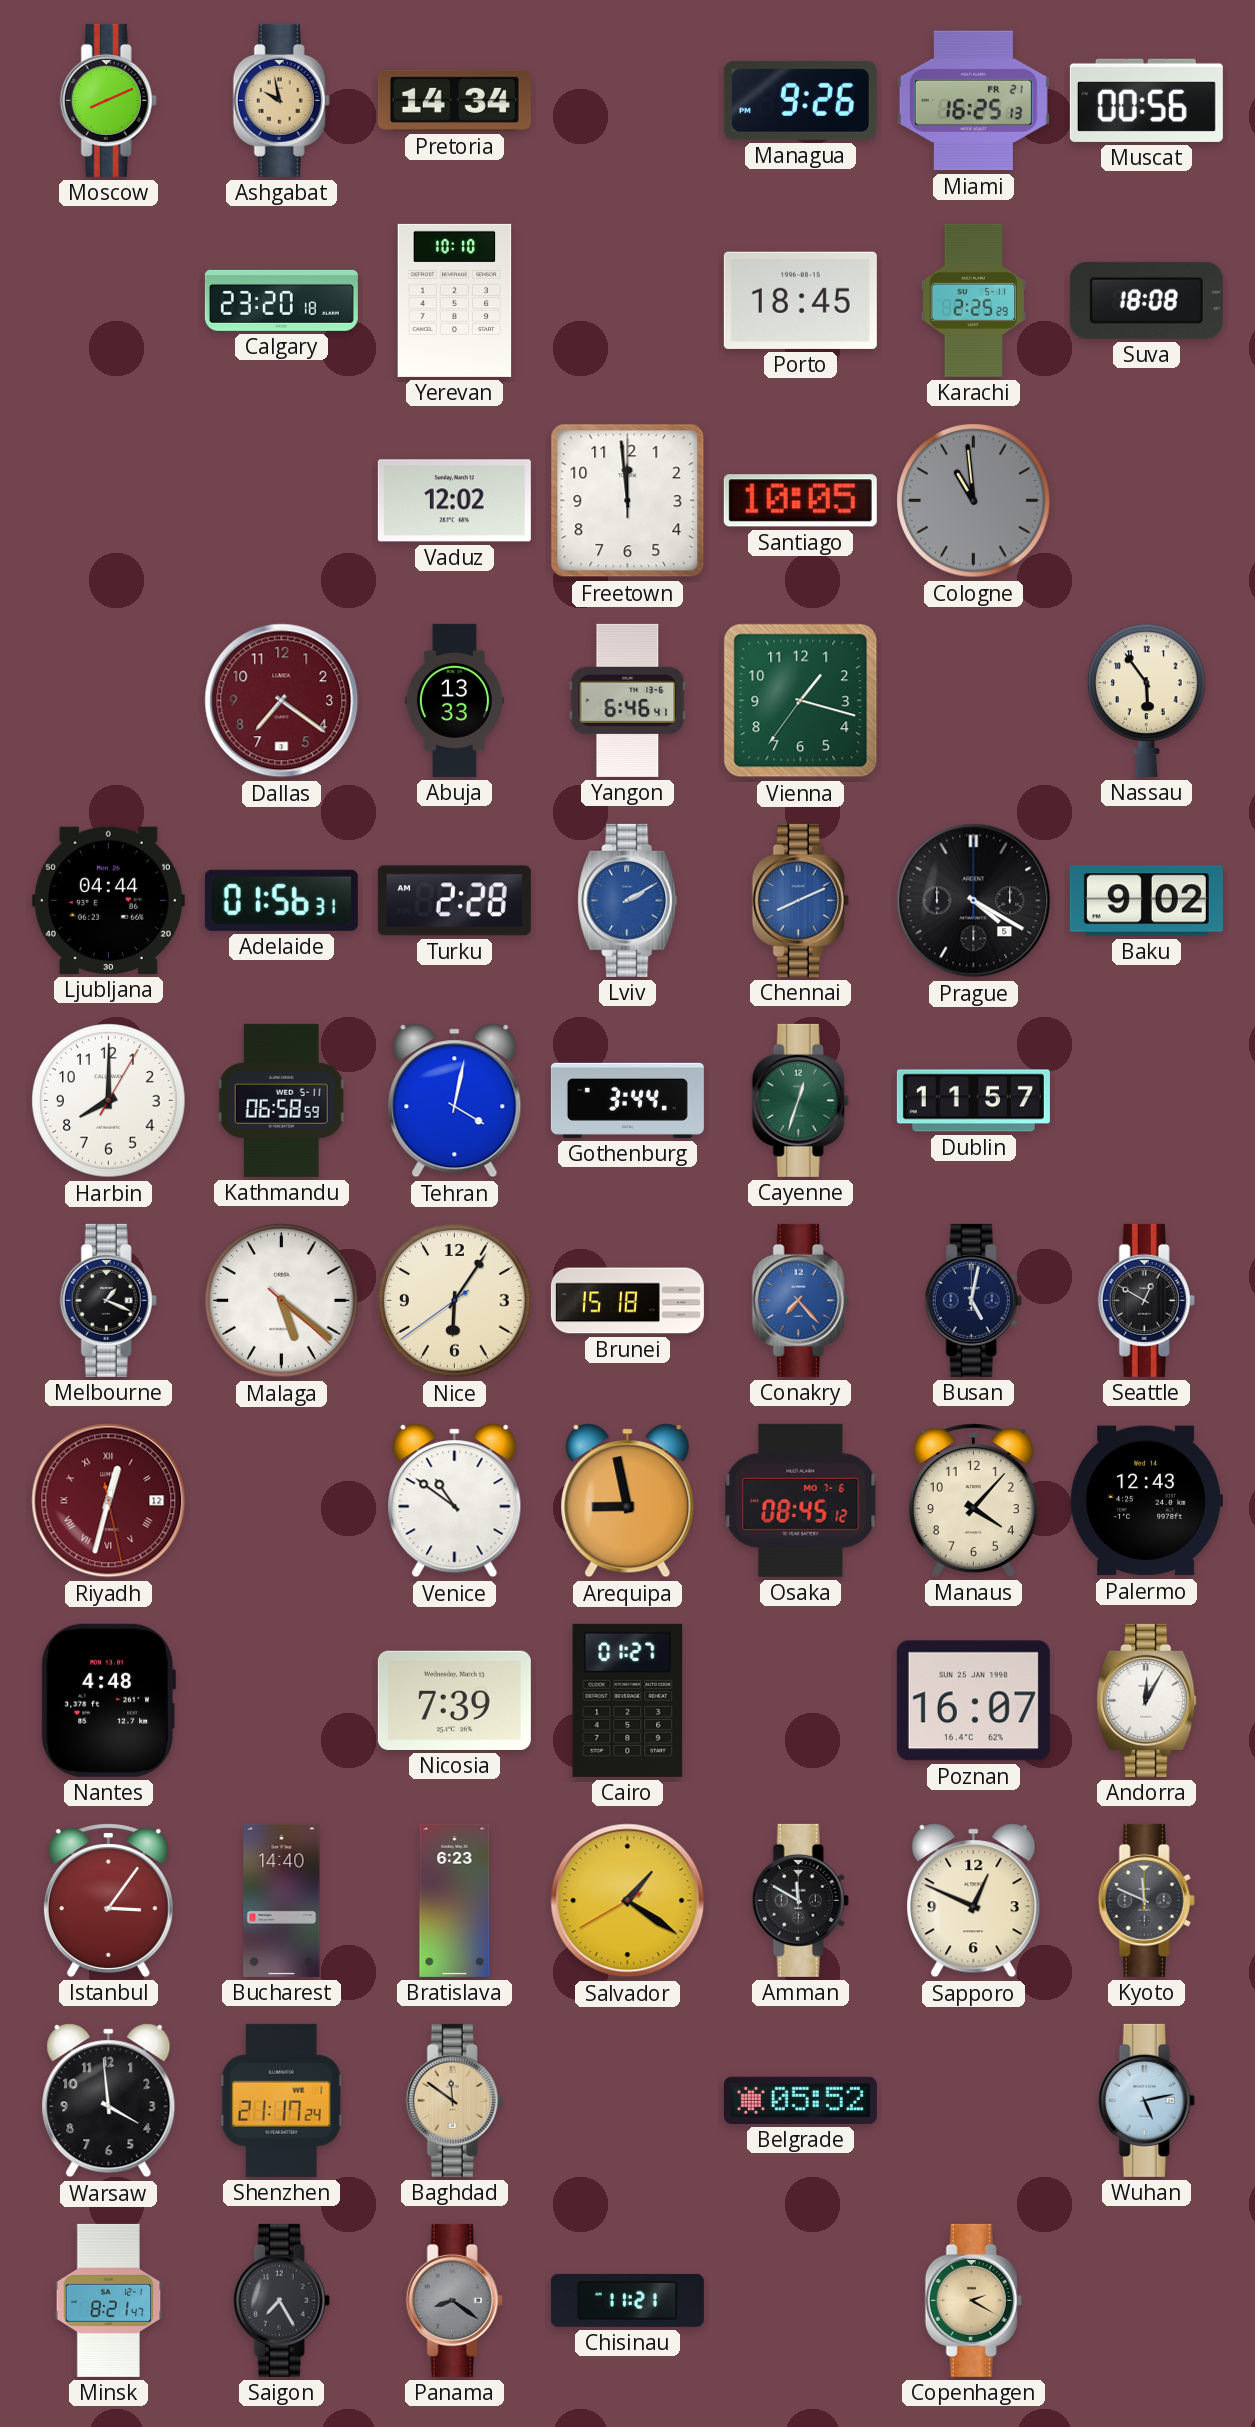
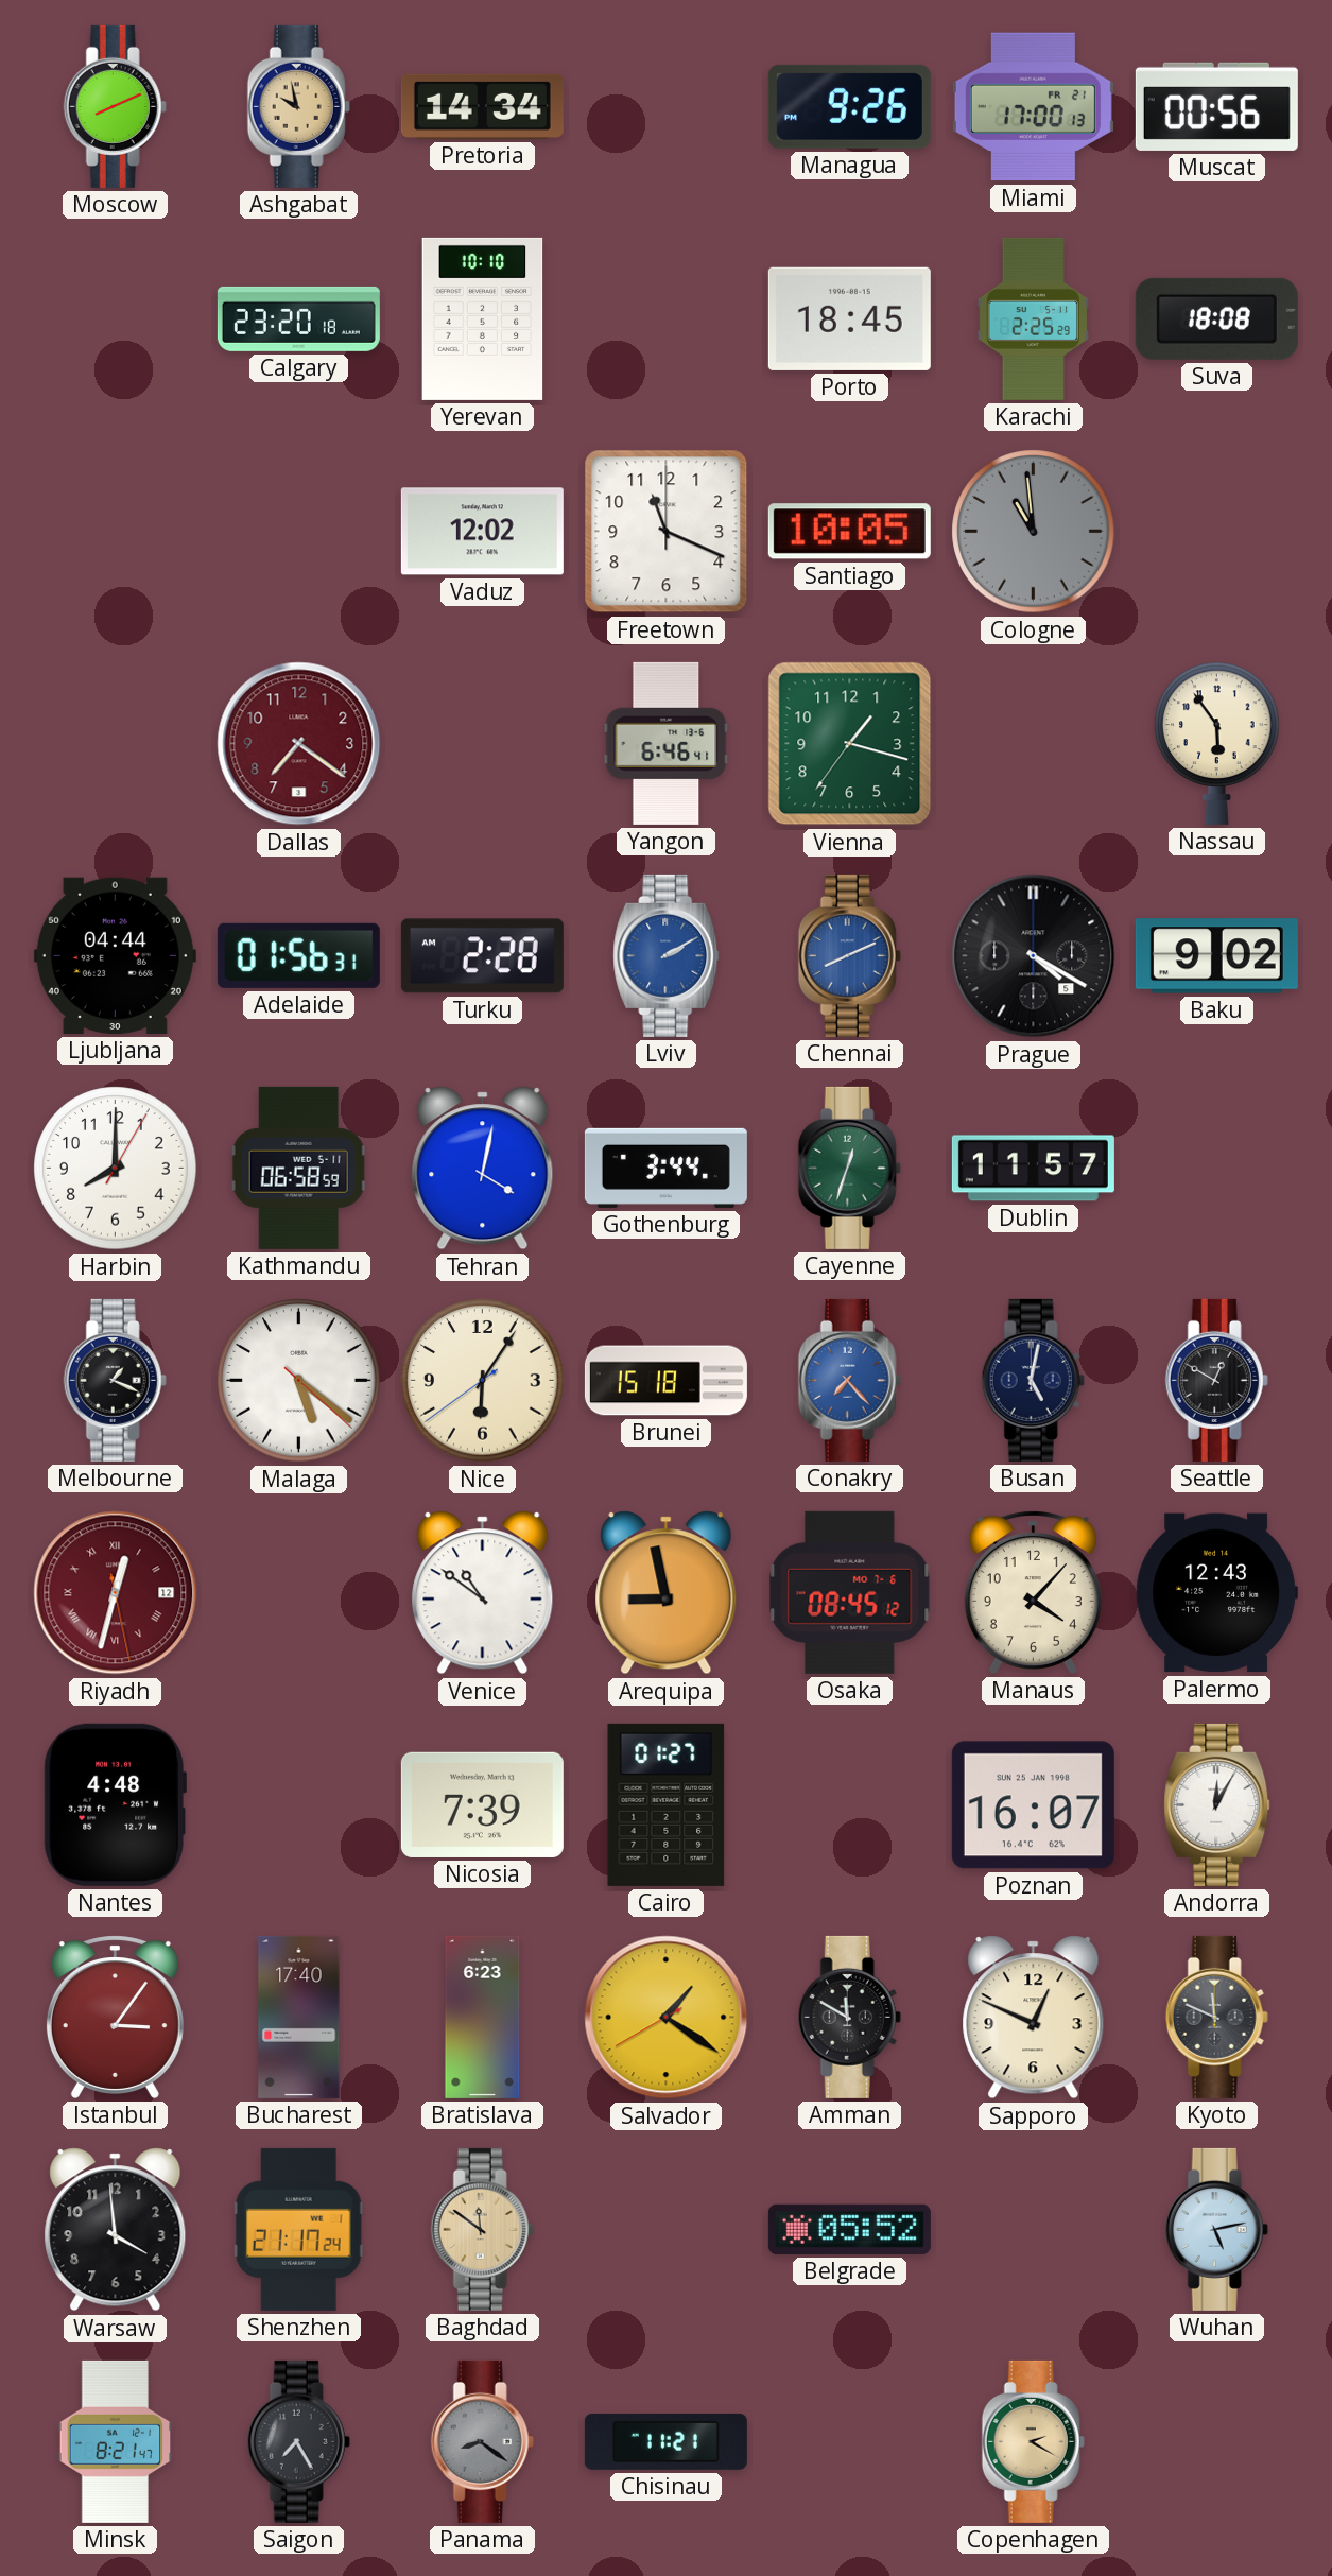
Miami: 16:25 -> 17:00 (1033, 107)
Freetown: 11:59 -> 11:19 (667, 532)
Abuja: 13:33 -> none (454, 700)
Bucharest: 14:40 -> 17:40 (299, 2017)
